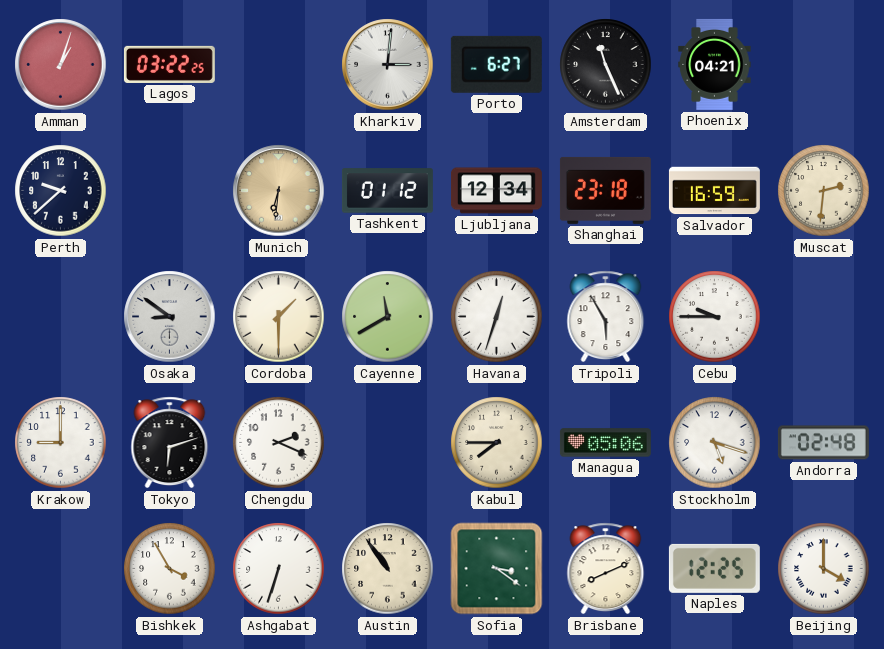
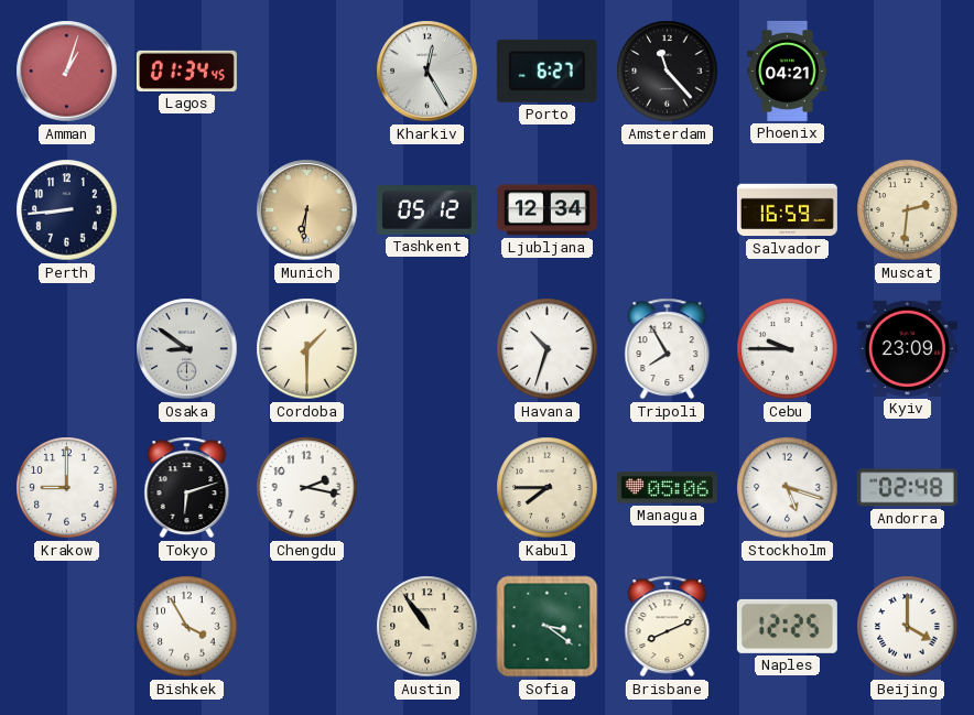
Lagos: 03:22 -> 01:34 (186, 71)
Kharkiv: 3:01 -> 12:25 (428, 72)
Amsterdam: 11:26 -> 11:23 (668, 72)
Perth: 9:38 -> 8:44 (67, 210)
Tashkent: 01:12 -> 05:12 (426, 210)
Shanghai: 23:18 -> none (605, 190)
Cayenne: 11:40 -> none (388, 317)
Havana: 12:33 -> 10:33 (548, 349)
Tripoli: 5:55 -> 7:55 (668, 349)
Kyiv: none -> 23:09 (907, 348)
Chengdu: 2:19 -> 2:17 (307, 488)
Ashgabat: 6:33 -> none (279, 569)
